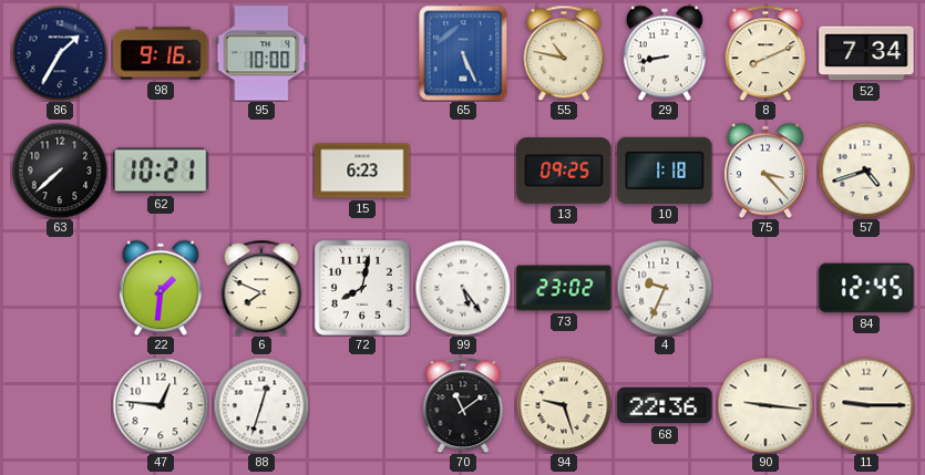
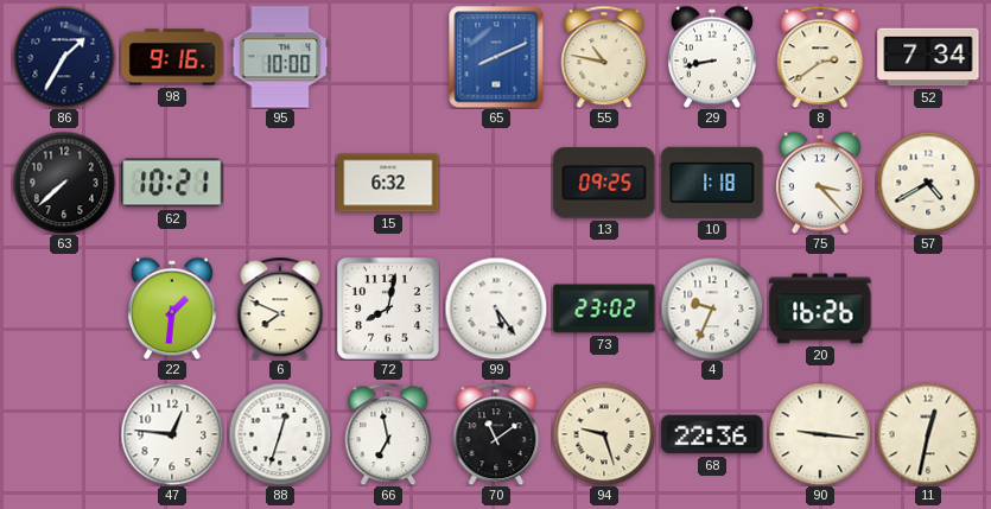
65: 5:26 -> 8:11 (496, 57)
8: 8:11 -> 2:39 (820, 57)
15: 6:23 -> 6:32 (388, 183)
57: 4:42 -> 4:40 (928, 183)
20: none -> 16:26 (820, 308)
84: 12:45 -> none (866, 288)
66: none -> 6:58 (388, 434)
11: 9:15 -> 12:32 (928, 434)
